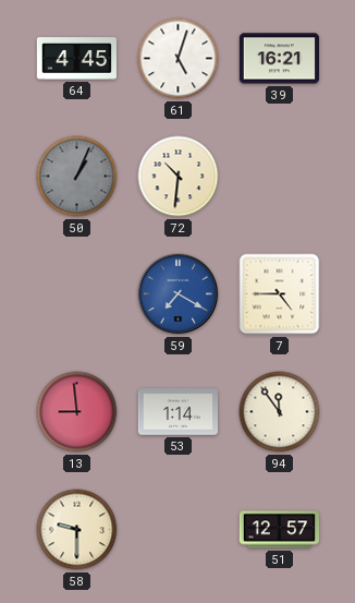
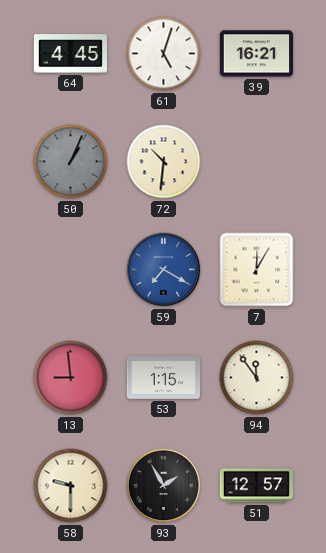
7: 4:45 -> 12:05 (257, 270)
53: 1:14 -> 1:15 (163, 378)
93: none -> 1:55 (164, 486)
